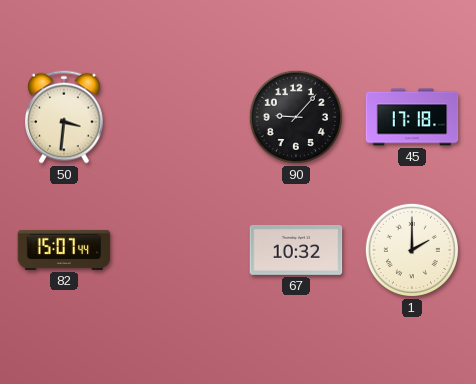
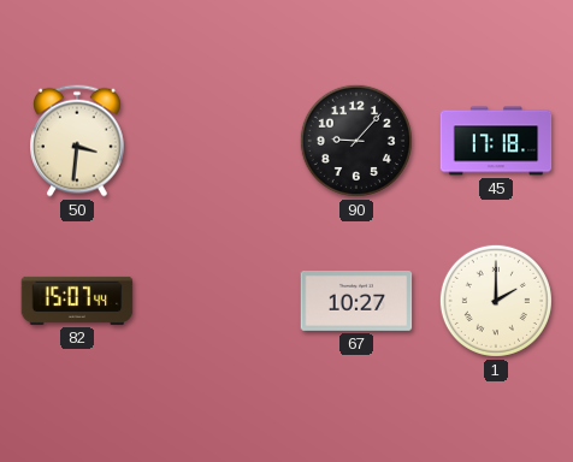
67: 10:32 -> 10:27 (356, 301)
